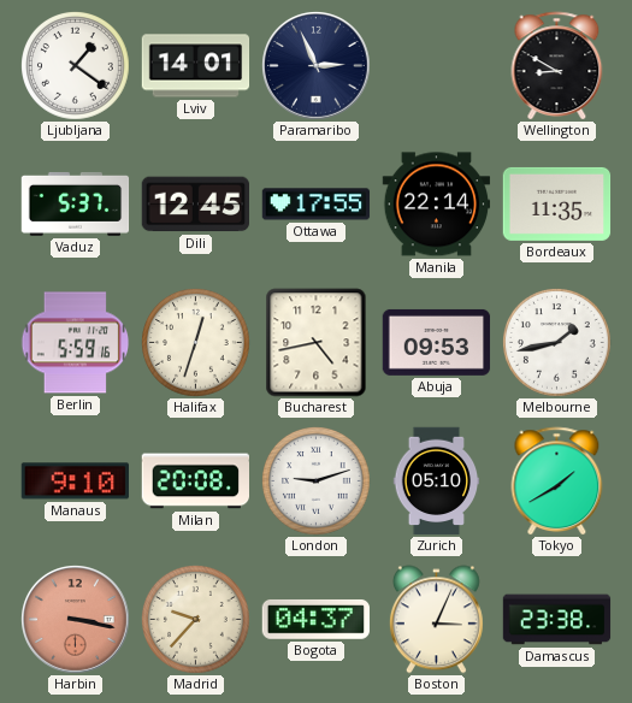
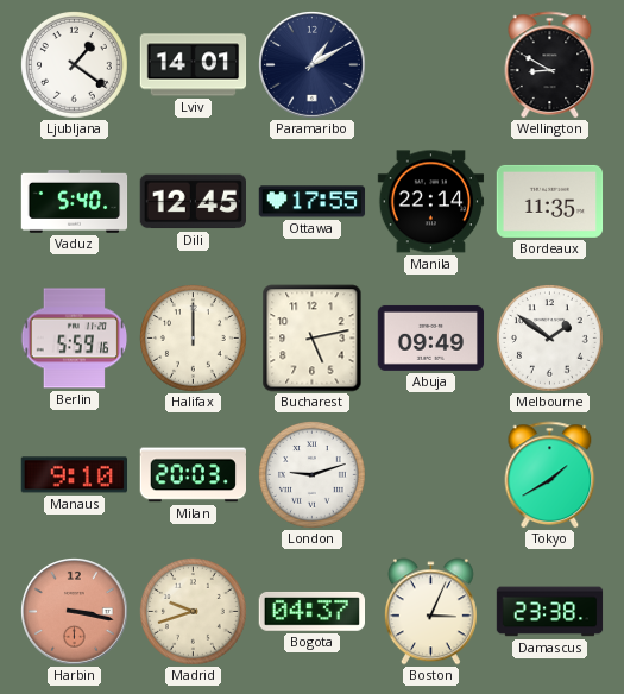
Paramaribo: 2:56 -> 1:10 (313, 65)
Vaduz: 5:37 -> 5:40 (75, 201)
Halifax: 12:33 -> 12:00 (194, 339)
Bucharest: 4:43 -> 5:13 (313, 339)
Abuja: 09:53 -> 09:49 (431, 337)
Melbourne: 1:43 -> 1:51 (550, 339)
Milan: 20:08 -> 20:03 (193, 475)
Zurich: 05:10 -> none (437, 482)
Madrid: 9:37 -> 9:42 (194, 612)
